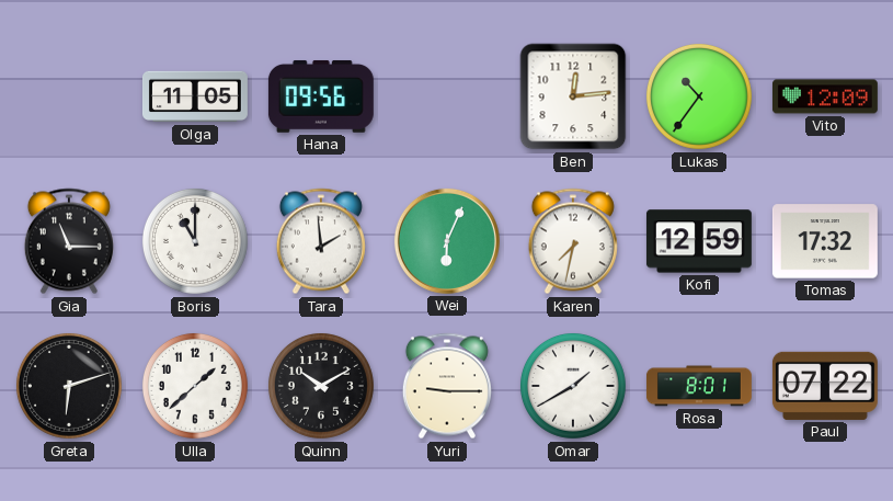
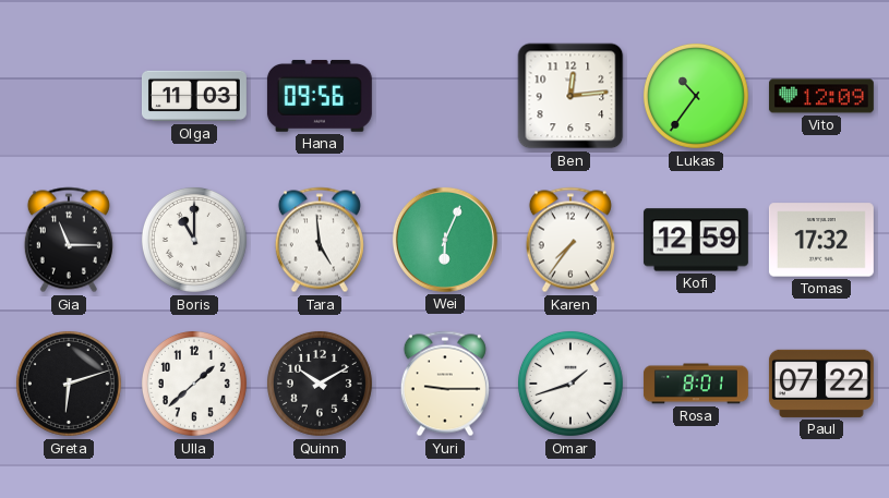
Olga: 11:05 -> 11:03 (194, 96)
Tara: 1:59 -> 4:59 (320, 240)
Karen: 7:32 -> 7:36 (570, 240)
Omar: 1:40 -> 1:42 (570, 384)
